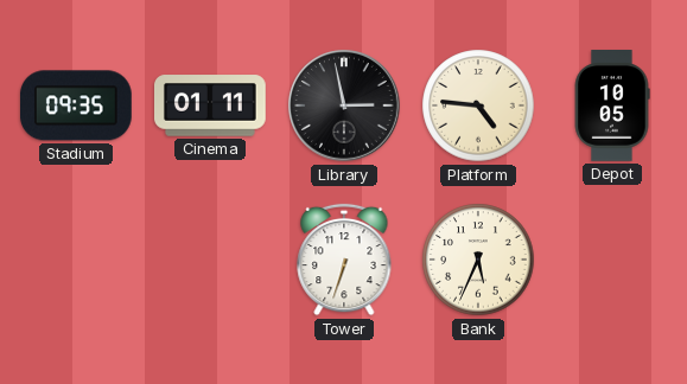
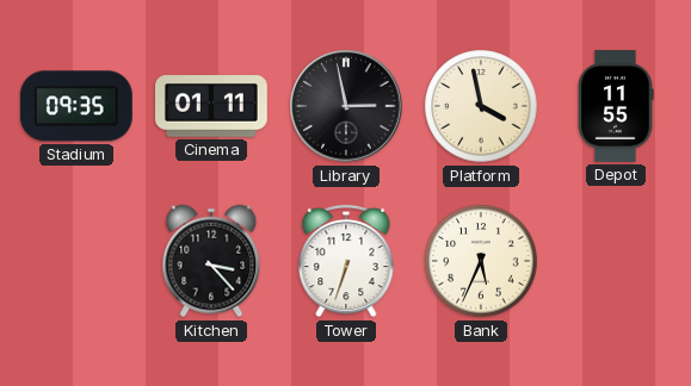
Platform: 4:46 -> 3:58 (481, 106)
Depot: 10:05 -> 11:55 (616, 107)
Kitchen: none -> 3:23 (211, 261)
